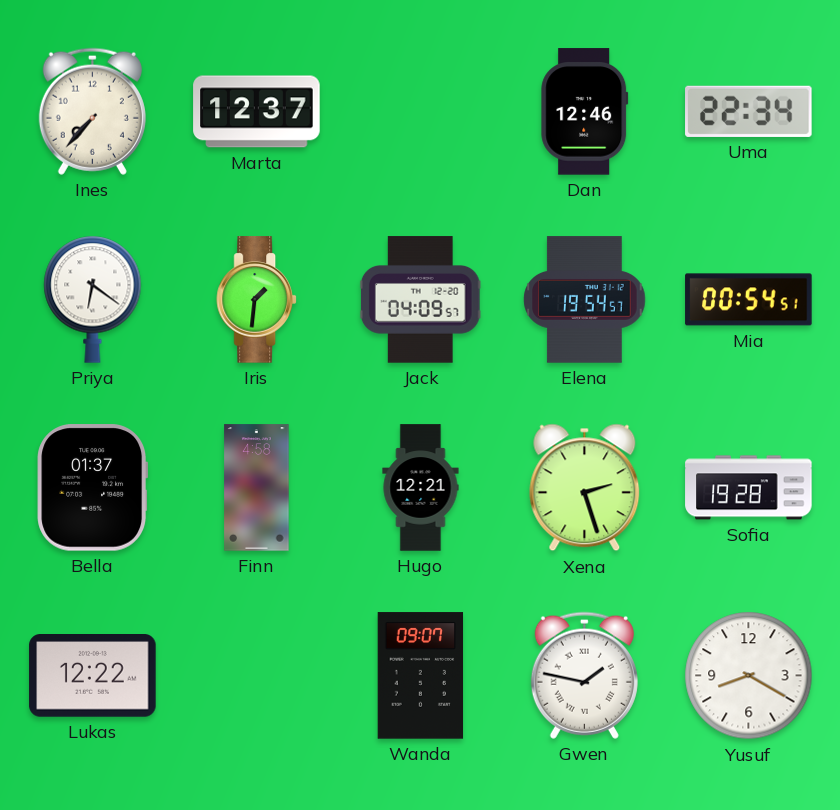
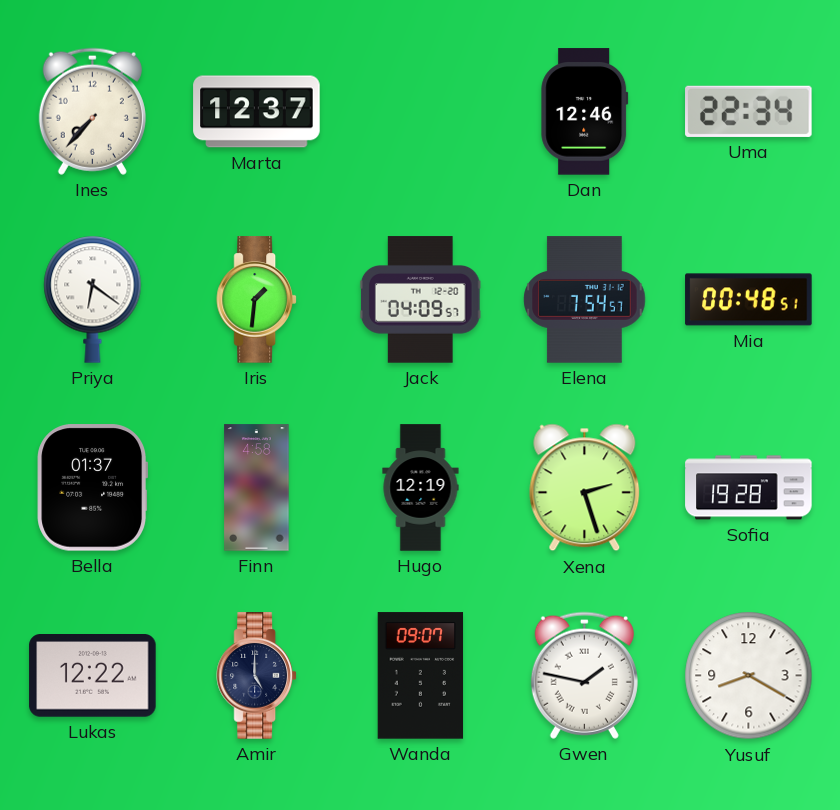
Elena: 19:54 -> 7:54 (585, 300)
Mia: 00:54 -> 00:48 (749, 300)
Hugo: 12:21 -> 12:19 (421, 488)
Amir: none -> 5:00 (256, 676)
